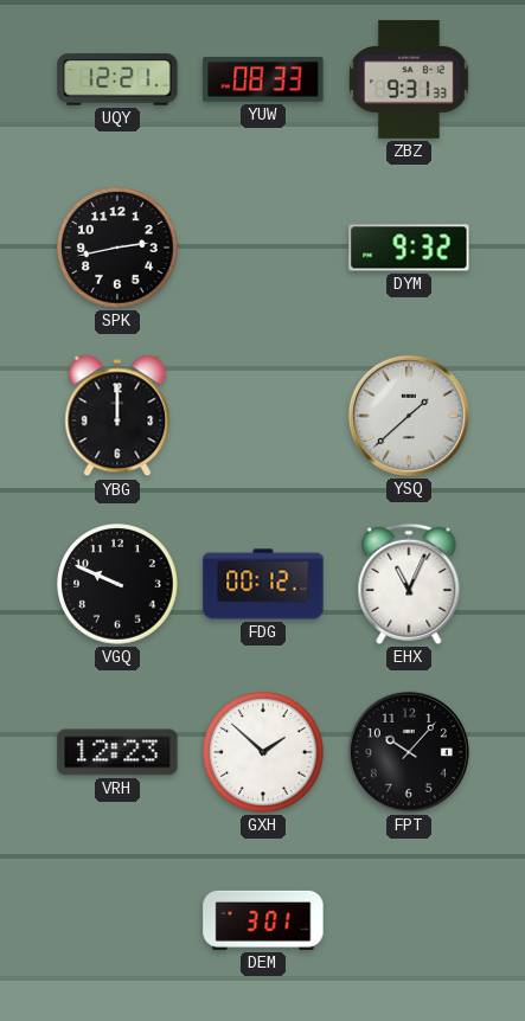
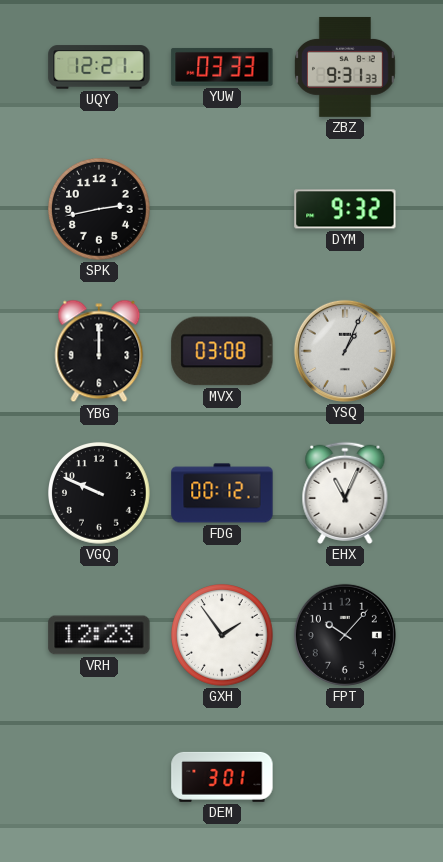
YUW: 08:33 -> 03:33 (222, 67)
MVX: none -> 03:08 (222, 351)
YSQ: 1:38 -> 1:04 (345, 351)
GXH: 1:52 -> 1:54 (223, 636)
